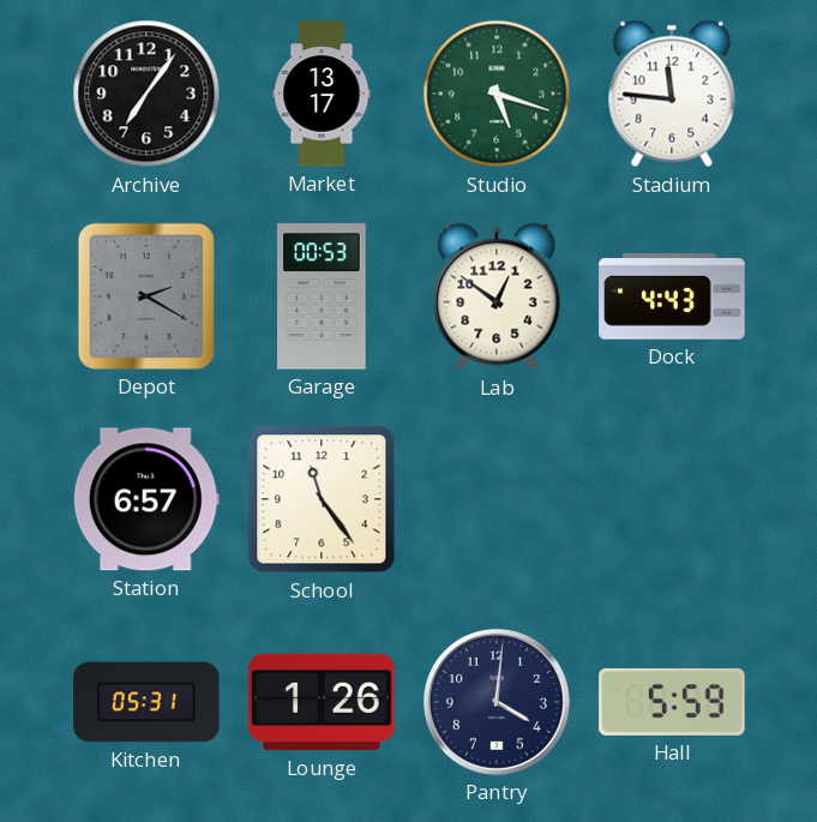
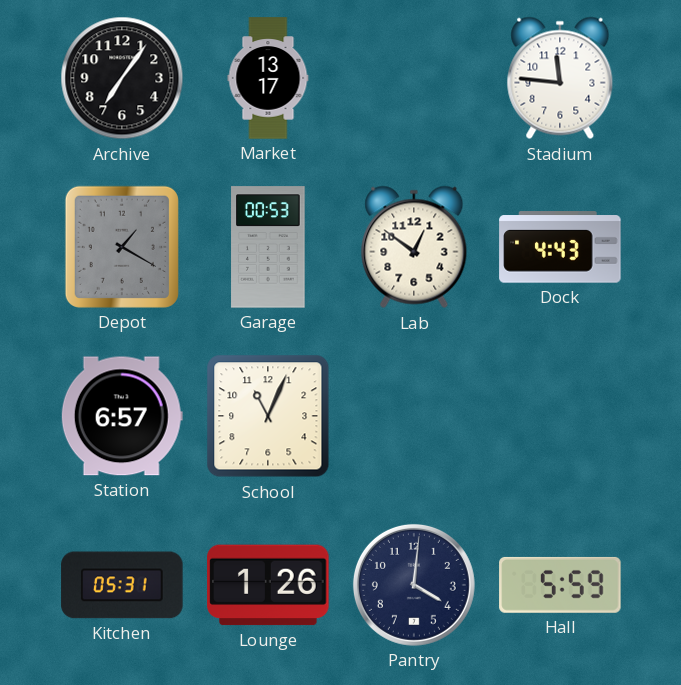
Studio: 5:18 -> none (497, 94)
Depot: 2:20 -> 1:20 (122, 247)
School: 11:24 -> 11:04 (268, 416)
